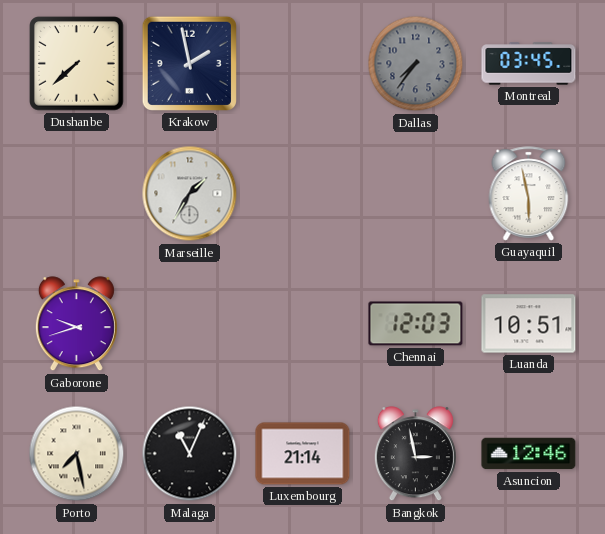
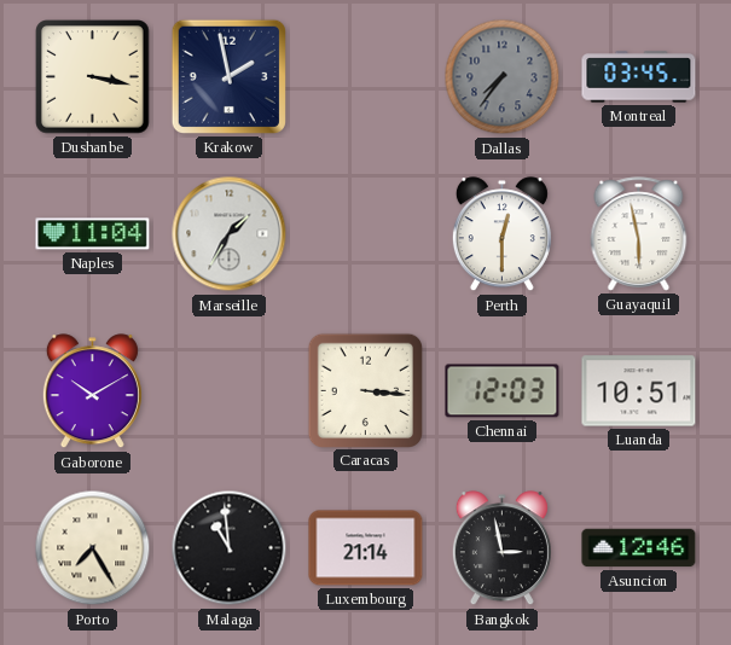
Dushanbe: 7:38 -> 3:17 (93, 77)
Naples: none -> 11:04 (93, 234)
Perth: none -> 12:30 (501, 234)
Gaborone: 9:42 -> 10:10 (92, 391)
Caracas: none -> 3:16 (365, 390)
Porto: 7:28 -> 7:25 (93, 548)
Malaga: 11:04 -> 10:59 (230, 548)
